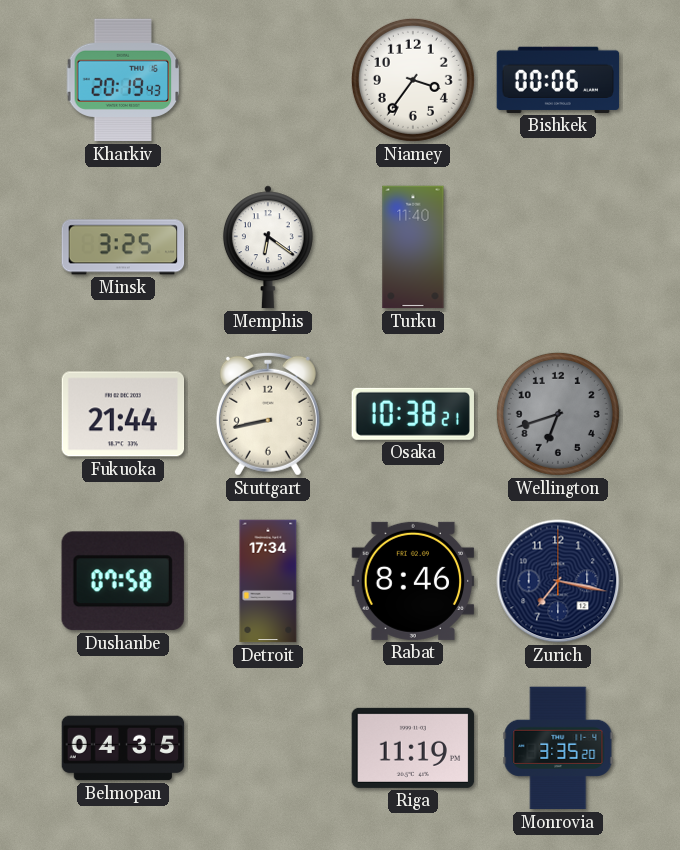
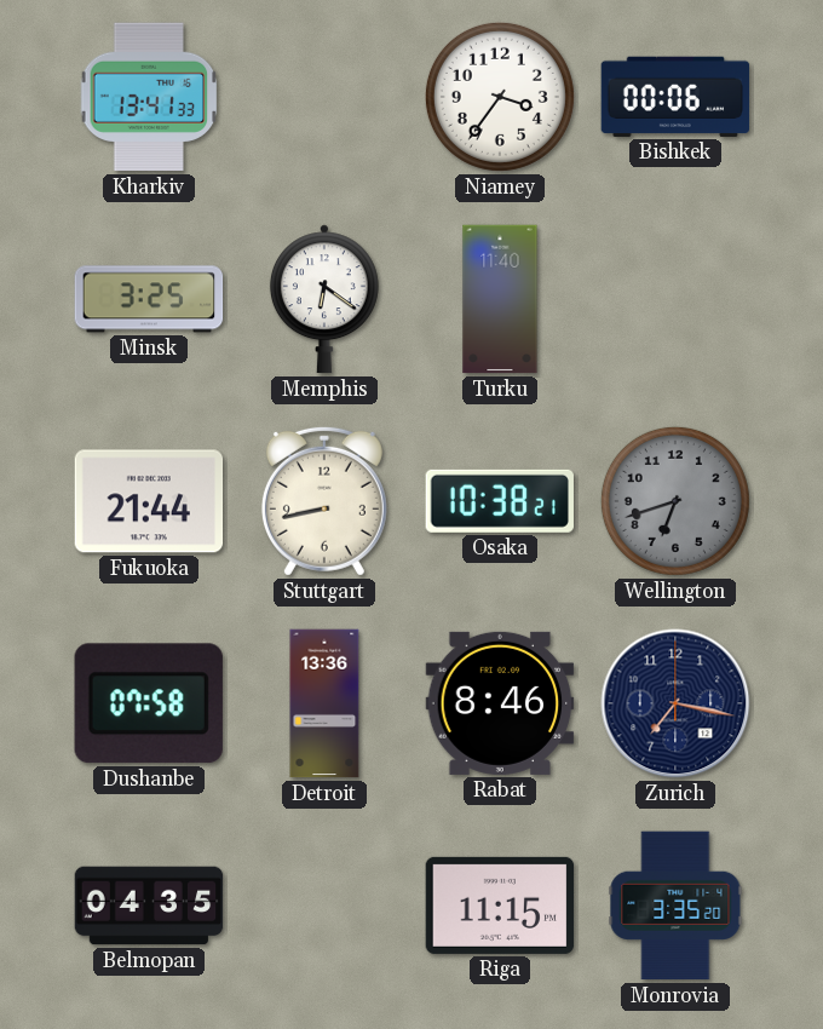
Kharkiv: 20:19 -> 13:41 (149, 97)
Detroit: 17:34 -> 13:36 (324, 703)
Riga: 11:19 -> 11:15 (500, 906)
